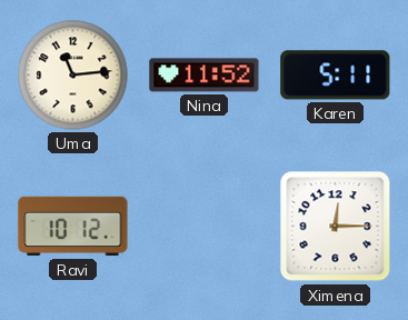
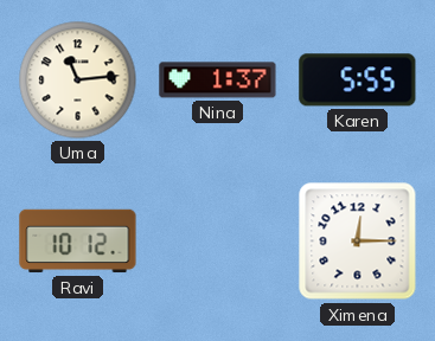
Nina: 11:52 -> 1:37 (218, 81)
Karen: 5:11 -> 5:55 (358, 81)
